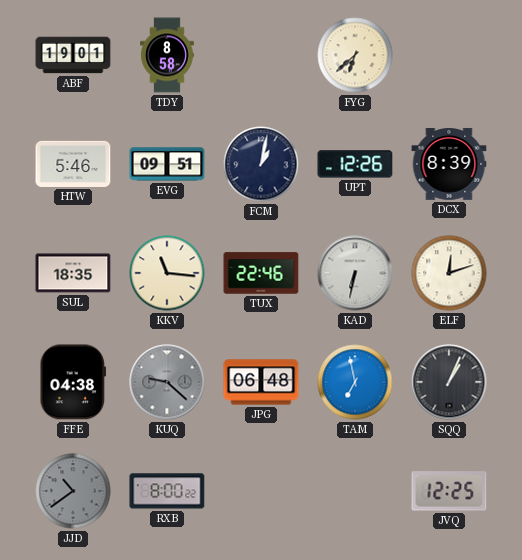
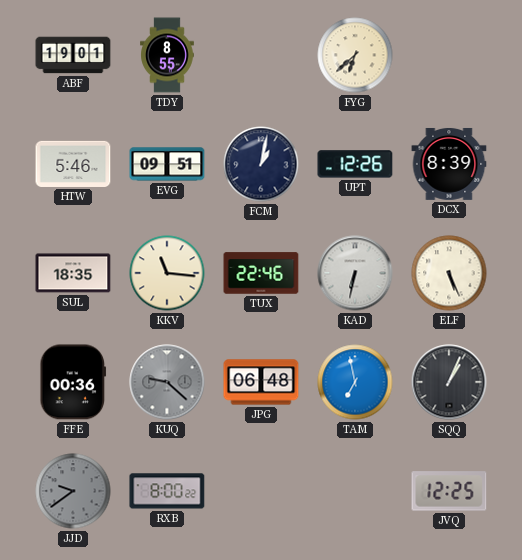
TDY: 8:58 -> 8:55 (167, 55)
ELF: 12:12 -> 5:26 (449, 273)
FFE: 04:38 -> 00:36 (73, 382)
JJD: 10:39 -> 9:39 (73, 491)
